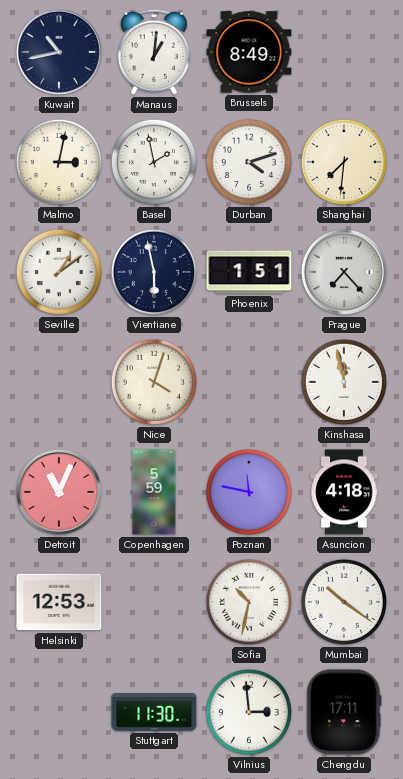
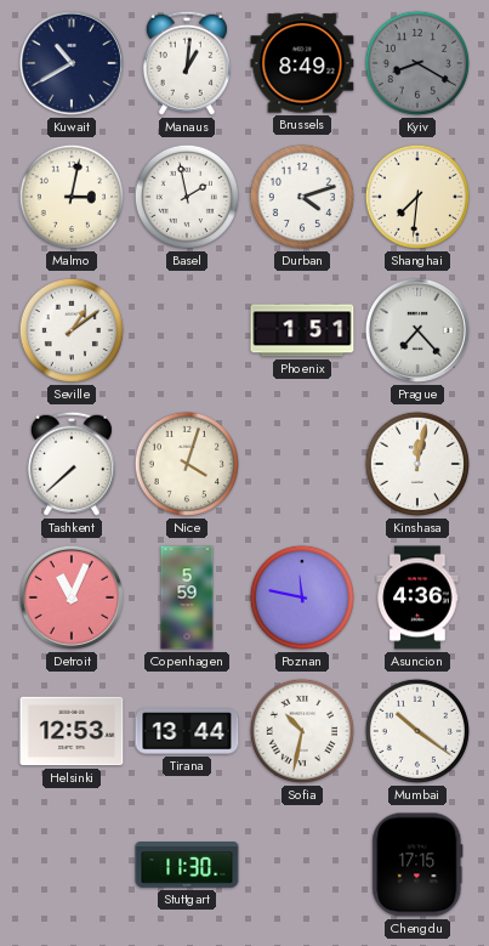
Kuwait: 10:43 -> 10:40 (72, 63)
Kyiv: none -> 8:20 (417, 63)
Vientiane: 5:58 -> none (154, 272)
Tashkent: none -> 7:38 (72, 464)
Kinshasa: 11:58 -> 12:02 (417, 464)
Asuncion: 4:18 -> 4:36 (417, 597)
Tirana: none -> 13:44 (187, 731)
Vilnius: 2:59 -> none (249, 712)
Chengdu: 17:11 -> 17:15 (417, 865)
